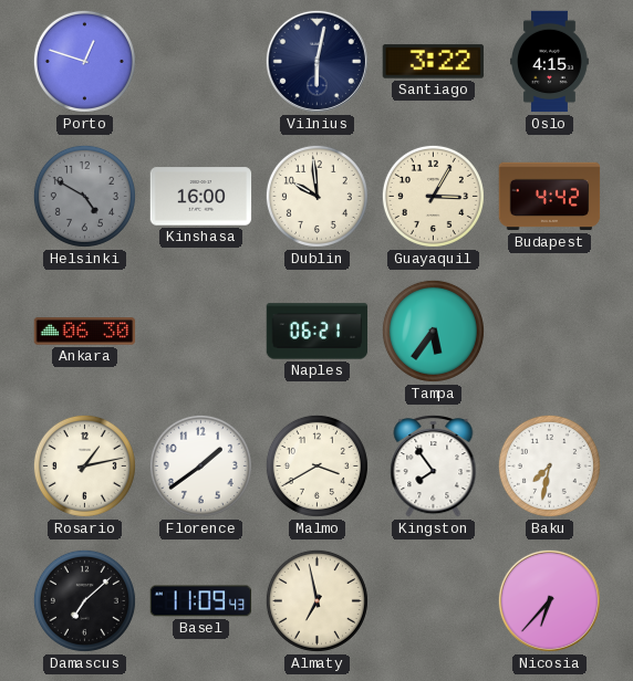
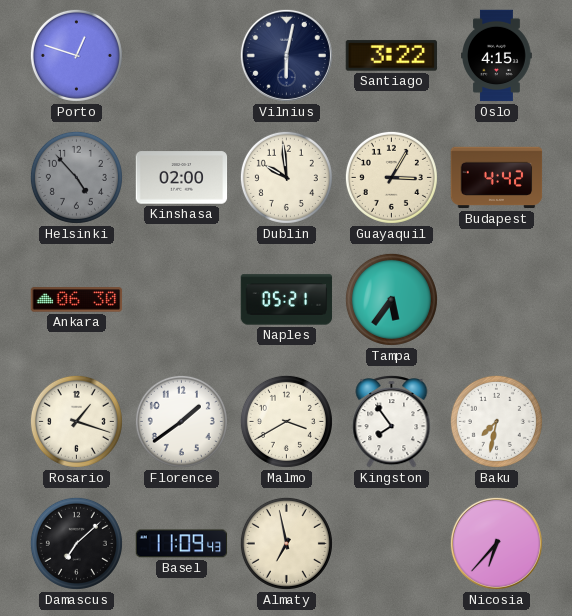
Helsinki: 4:50 -> 4:53 (76, 177)
Kinshasa: 16:00 -> 02:00 (182, 178)
Naples: 06:21 -> 05:21 (287, 300)
Rosario: 1:13 -> 1:18 (76, 421)
